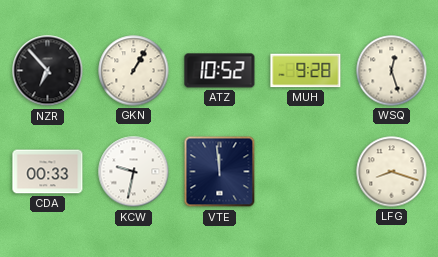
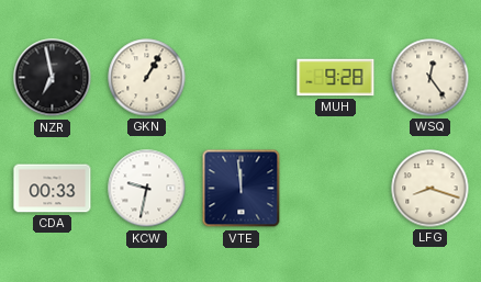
NZR: 6:53 -> 6:58 (53, 78)
ATZ: 10:52 -> none (220, 71)
WSQ: 12:27 -> 12:24 (430, 78)
